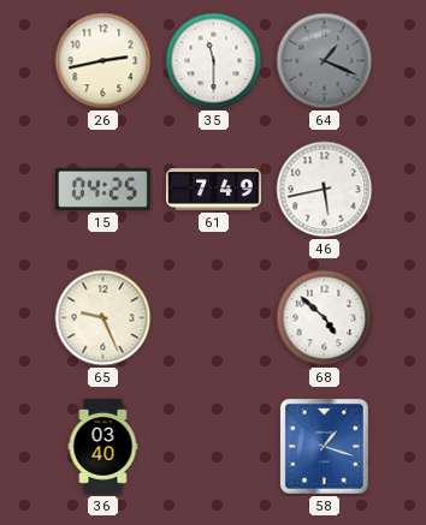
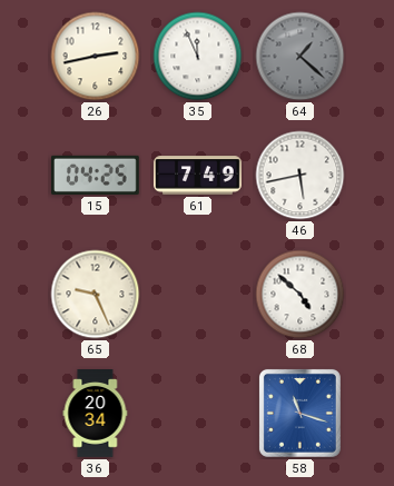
35: 11:30 -> 11:56 (198, 57)
64: 1:19 -> 1:22 (301, 57)
36: 03:40 -> 20:34 (96, 414)
58: 1:18 -> 11:18 (299, 413)
